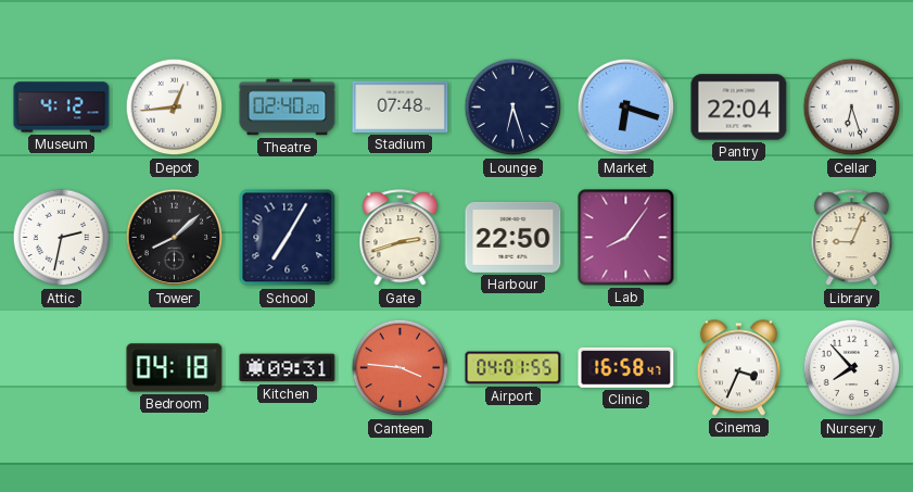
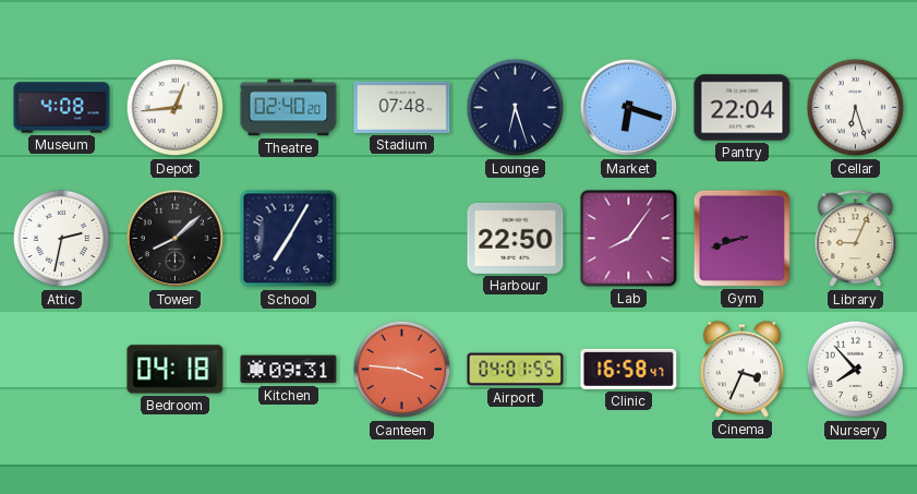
Museum: 4:12 -> 4:08 (62, 108)
Gate: 2:42 -> none (401, 238)
Gym: none -> 8:42 (741, 238)
